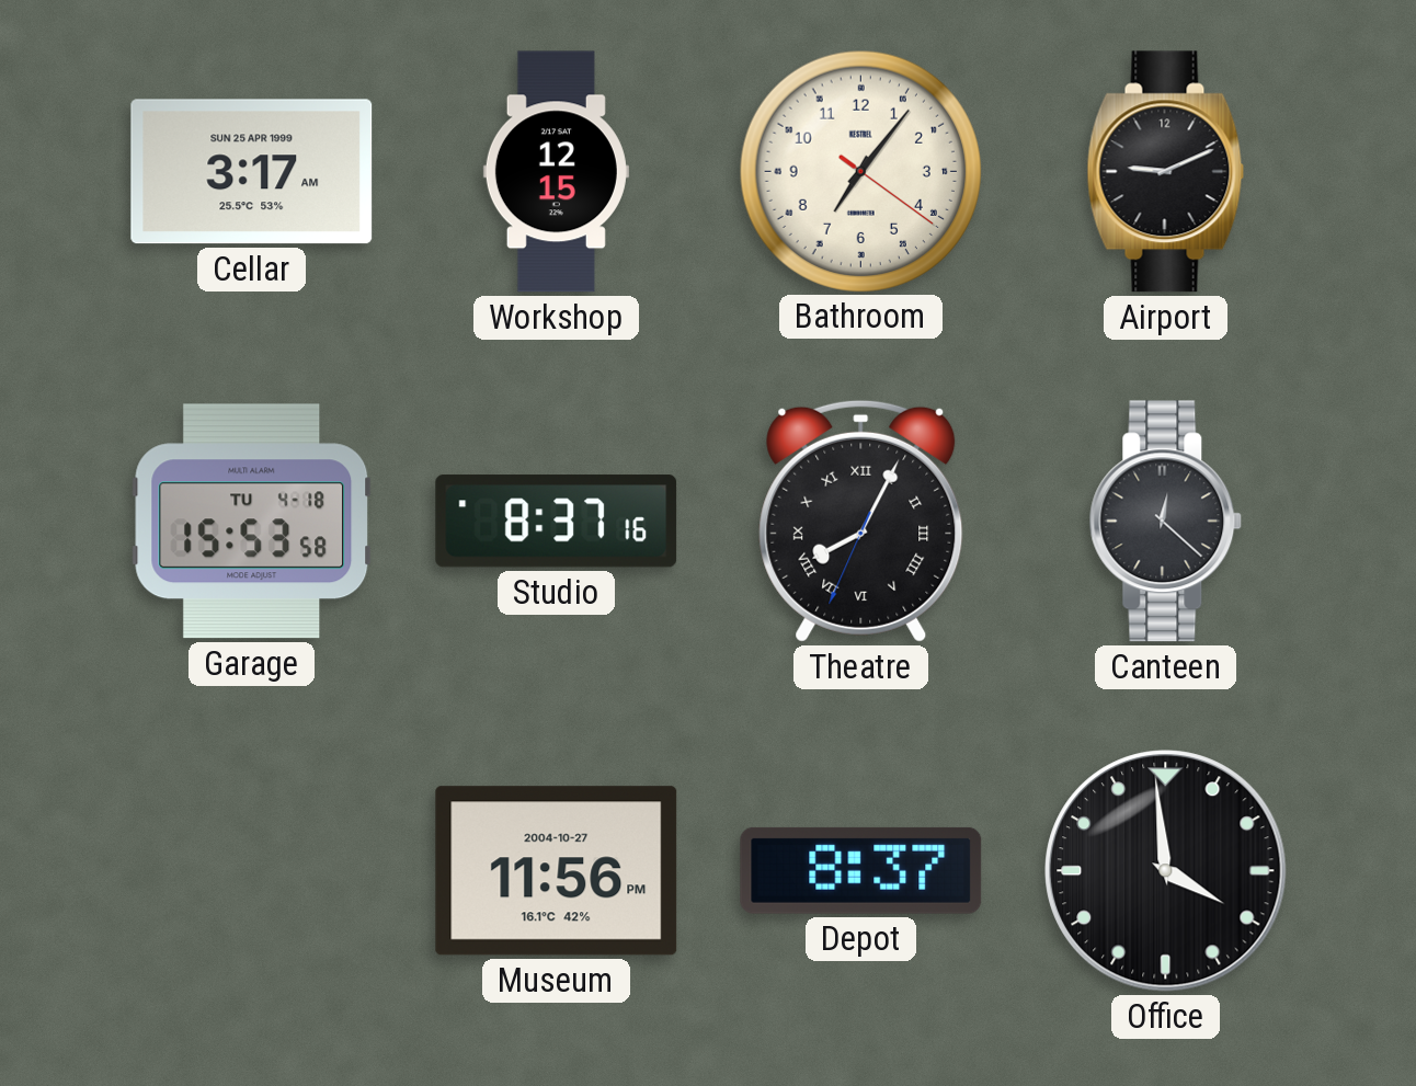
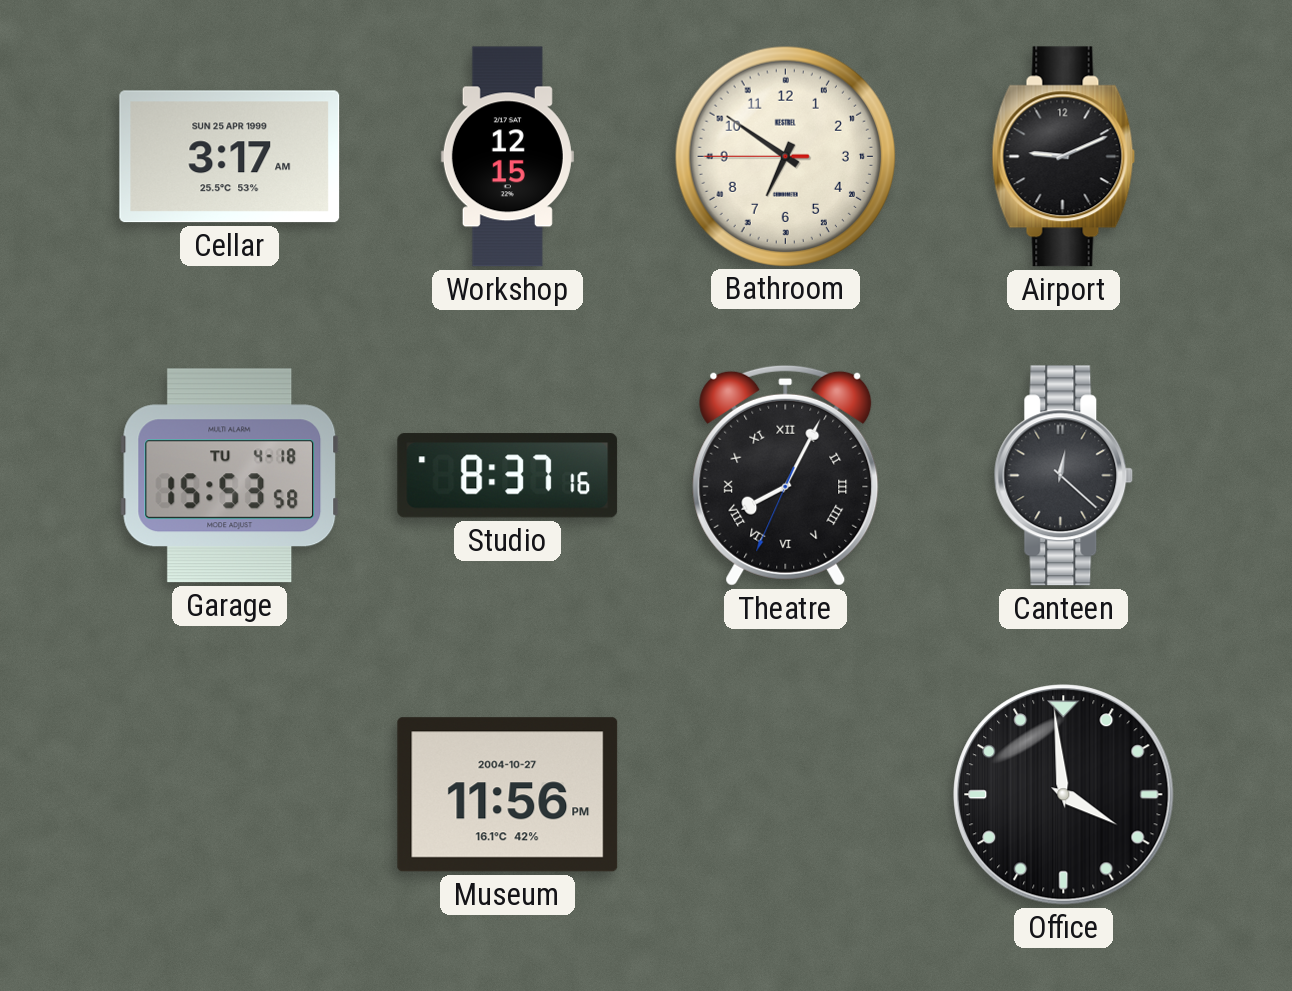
Bathroom: 7:06 -> 6:50 (785, 156)
Depot: 8:37 -> none (861, 870)
